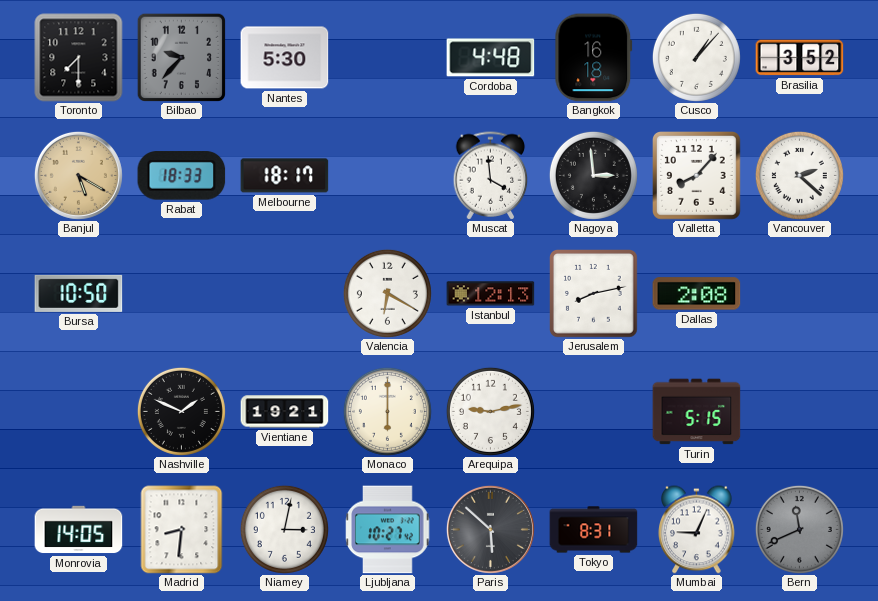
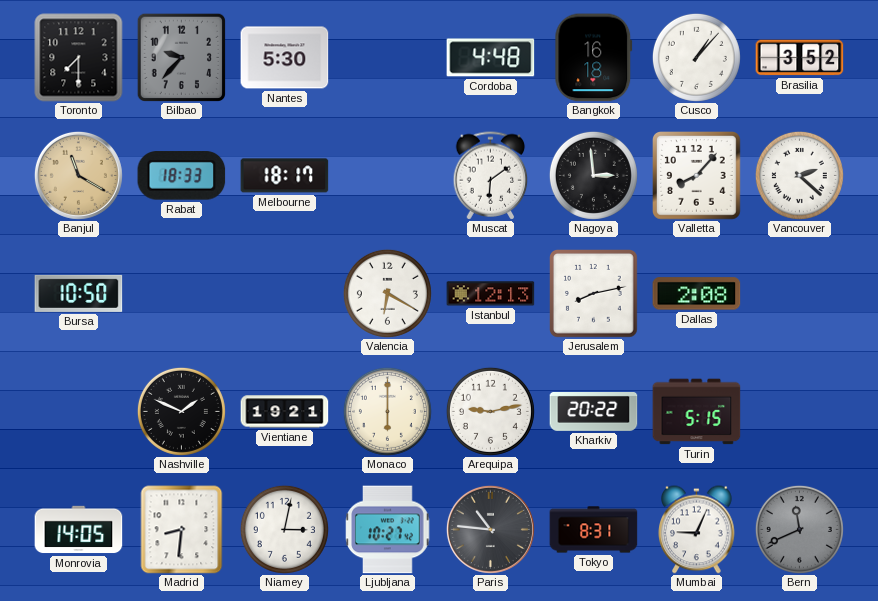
Banjul: 5:20 -> 11:20 (78, 175)
Muscat: 3:59 -> 6:09 (491, 176)
Kharkiv: none -> 20:22 (594, 412)
Paris: 5:52 -> 10:46 (490, 529)
